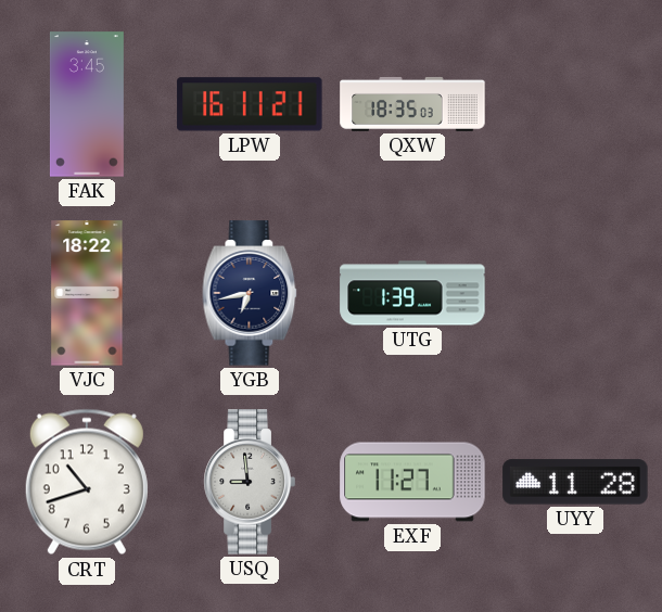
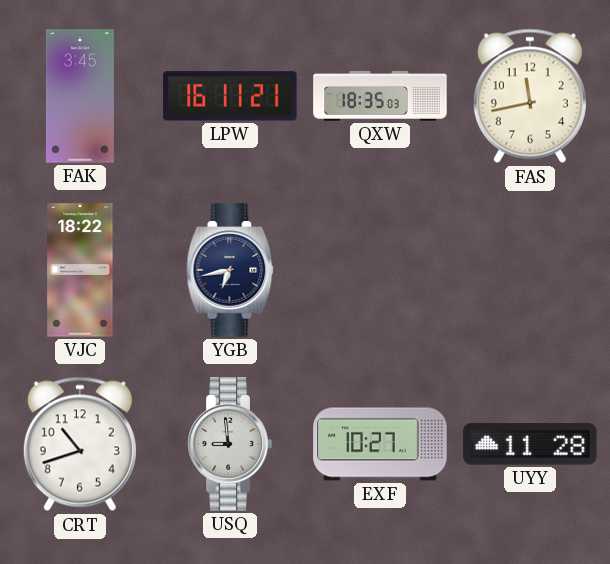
FAS: none -> 11:43 (530, 96)
UTG: 1:39 -> none (412, 293)
EXF: 11:27 -> 10:27 (380, 444)
